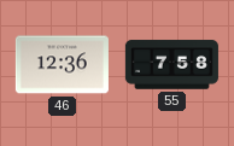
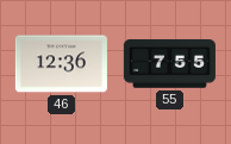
55: 7:58 -> 7:55 (169, 64)
